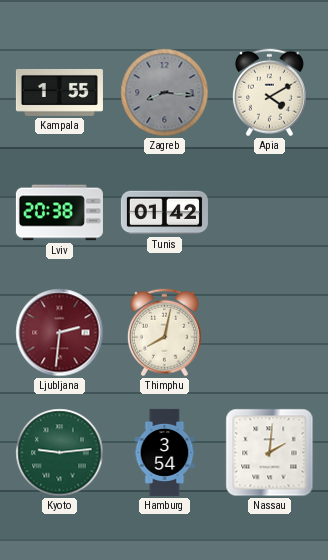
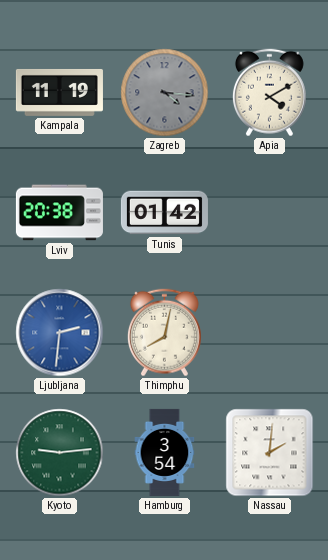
Kampala: 1:55 -> 11:19 (59, 92)
Zagreb: 8:16 -> 4:16 (165, 93)
Ljubljana dial: burgundy -> blue (60, 333)
